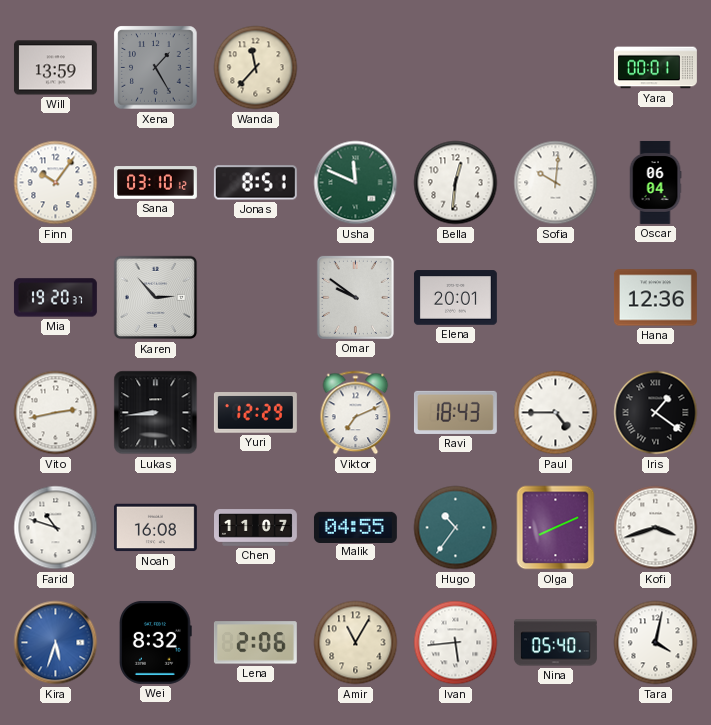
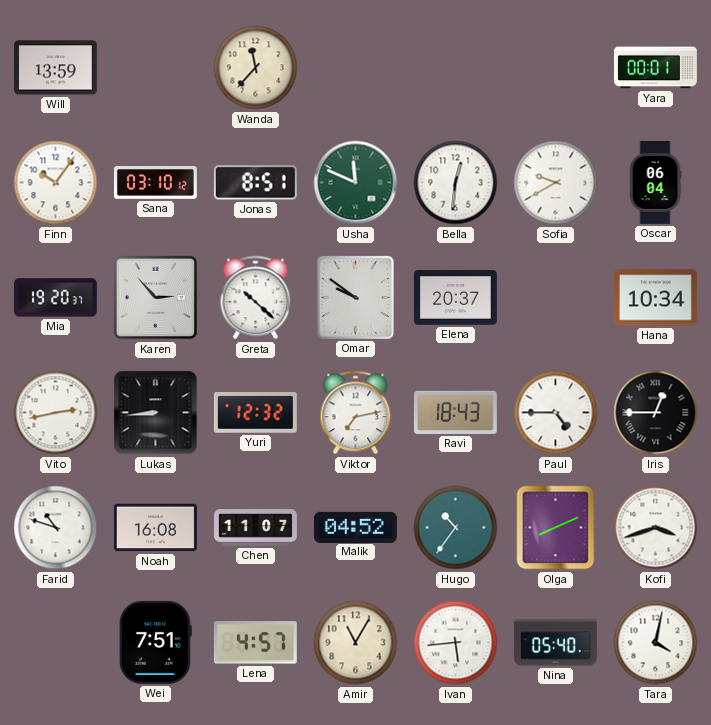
Xena: 1:25 -> none (156, 68)
Sofia: 10:01 -> 9:40 (556, 183)
Greta: none -> 10:22 (256, 298)
Elena: 20:01 -> 20:37 (455, 298)
Hana: 12:36 -> 10:34 (655, 298)
Yuri: 12:29 -> 12:32 (255, 413)
Viktor: 7:11 -> 7:13 (356, 413)
Iris: 1:21 -> 12:45 (656, 413)
Malik: 04:55 -> 04:52 (355, 527)
Kira: 5:33 -> none (56, 643)
Wei: 8:32 -> 7:51 (156, 642)
Lena: 2:06 -> 4:57 (255, 643)
